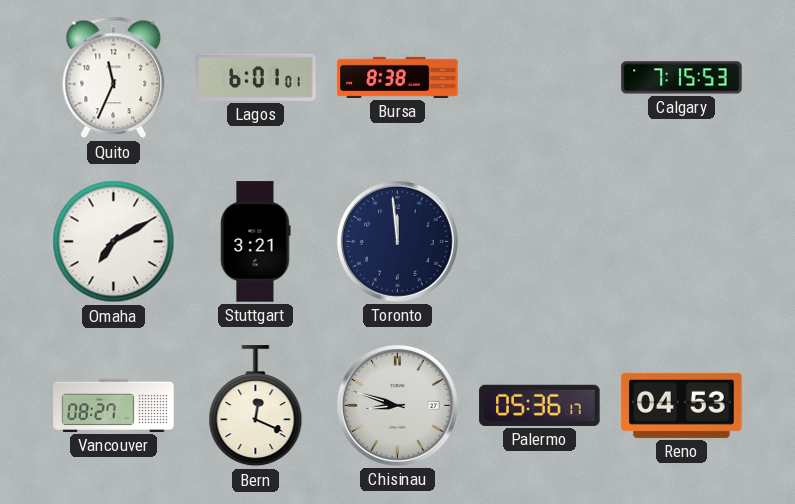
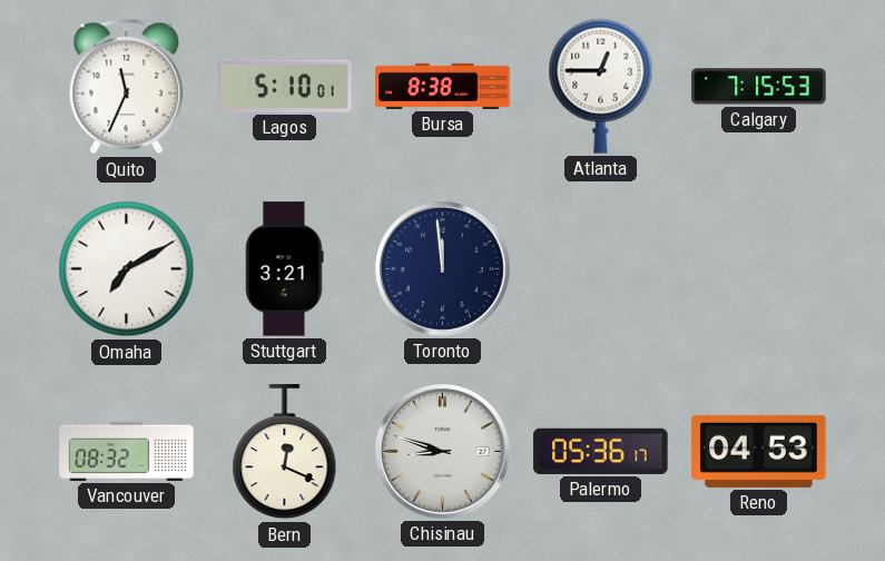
Lagos: 6:01 -> 5:10 (285, 86)
Atlanta: none -> 12:45 (601, 86)
Vancouver: 08:27 -> 08:32 (127, 451)
